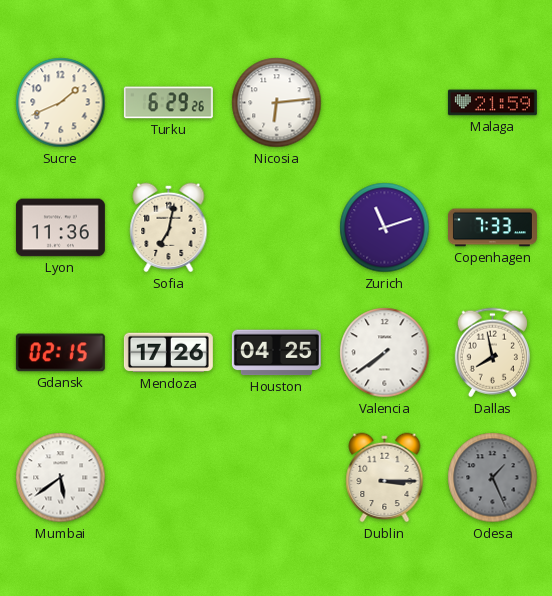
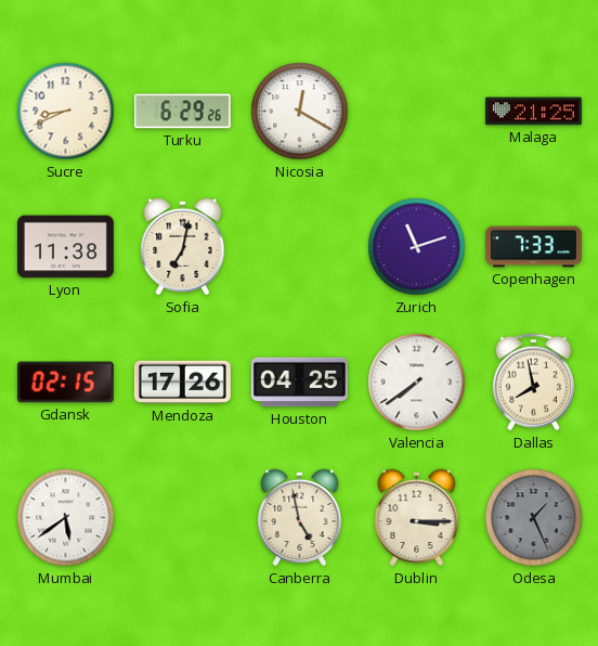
Sucre: 1:41 -> 8:41 (66, 112)
Nicosia: 6:14 -> 12:20 (300, 112)
Malaga: 21:59 -> 21:25 (533, 112)
Lyon: 11:36 -> 11:38 (65, 247)
Canberra: none -> 4:58 (300, 518)
